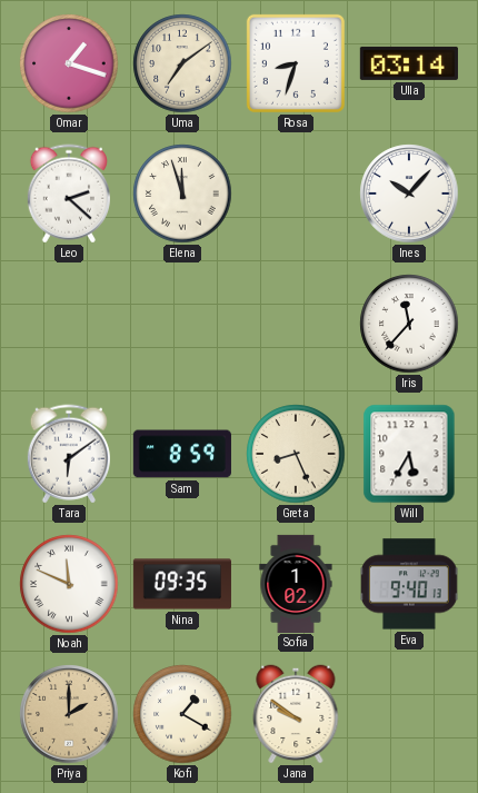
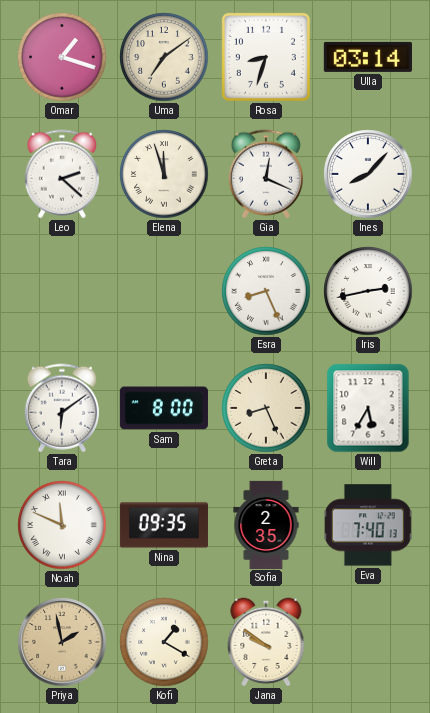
Gia: none -> 12:19 (266, 174)
Ines: 10:07 -> 8:07 (368, 174)
Esra: none -> 8:26 (266, 291)
Iris: 11:37 -> 2:43 (368, 291)
Sam: 8:59 -> 8:00 (164, 408)
Sofia: 1:02 -> 2:35 (266, 524)
Eva: 9:40 -> 7:40 (369, 525)
Priya: 2:00 -> 1:58 (62, 642)
